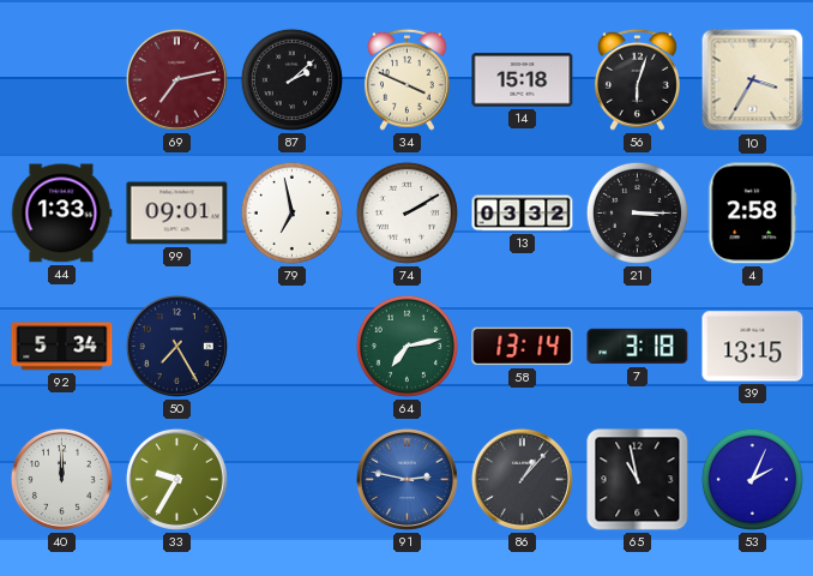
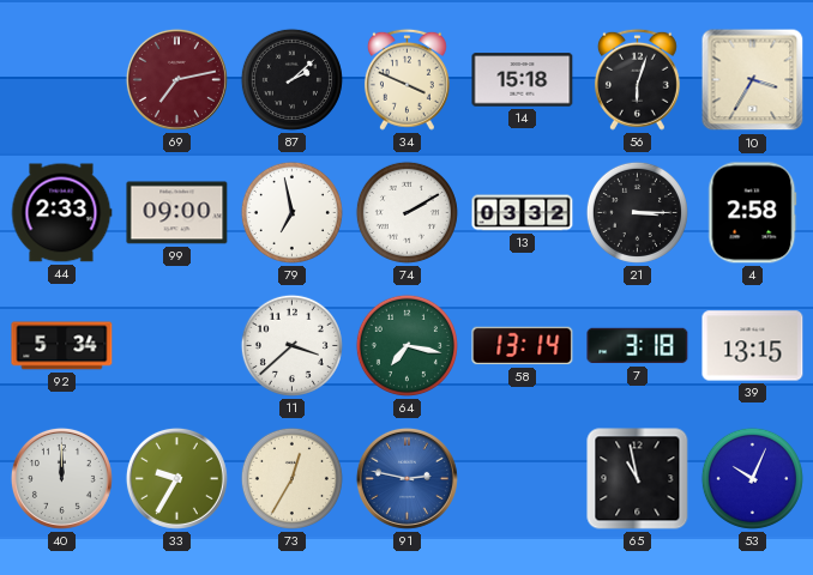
44: 1:33 -> 2:33 (61, 213)
99: 09:01 -> 09:00 (177, 213)
50: 7:25 -> none (176, 346)
11: none -> 3:38 (291, 345)
64: 7:13 -> 7:17 (406, 345)
73: none -> 12:35 (291, 478)
86: 1:07 -> none (522, 479)
53: 2:04 -> 10:04 (752, 478)
